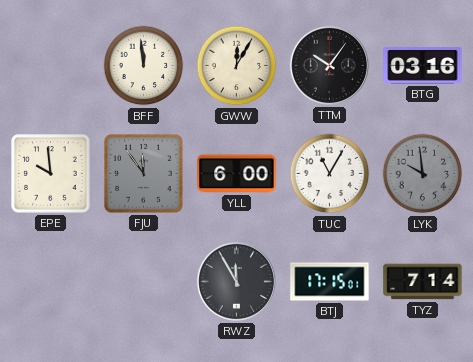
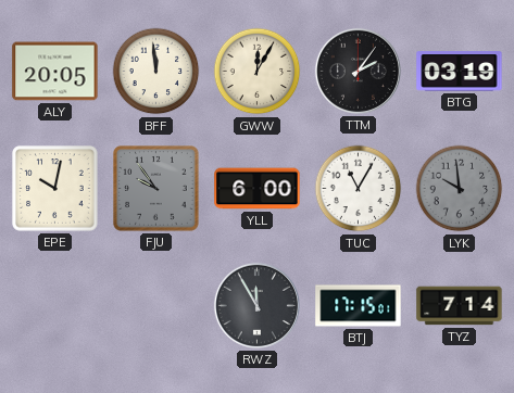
ALY: none -> 20:05 (55, 72)
TTM: 10:06 -> 2:06 (358, 71)
BTG: 03:16 -> 03:19 (460, 72)
EPE: 9:59 -> 10:02 (55, 189)
FJU: 11:54 -> 9:54 (156, 189)
